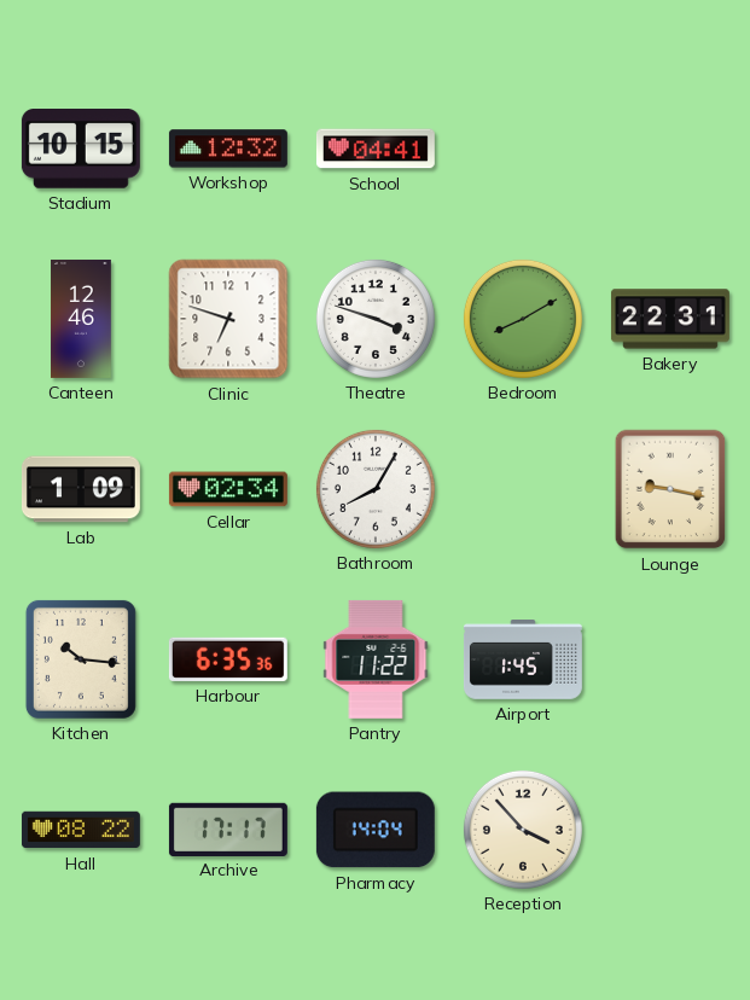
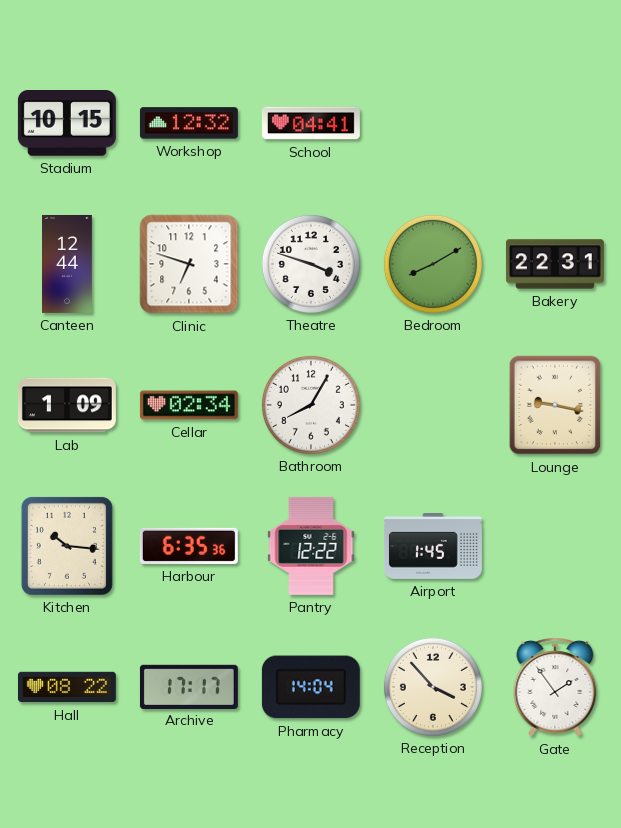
Canteen: 12:46 -> 12:44 (68, 264)
Pantry: 11:22 -> 12:22 (311, 546)
Gate: none -> 1:54 (555, 687)
